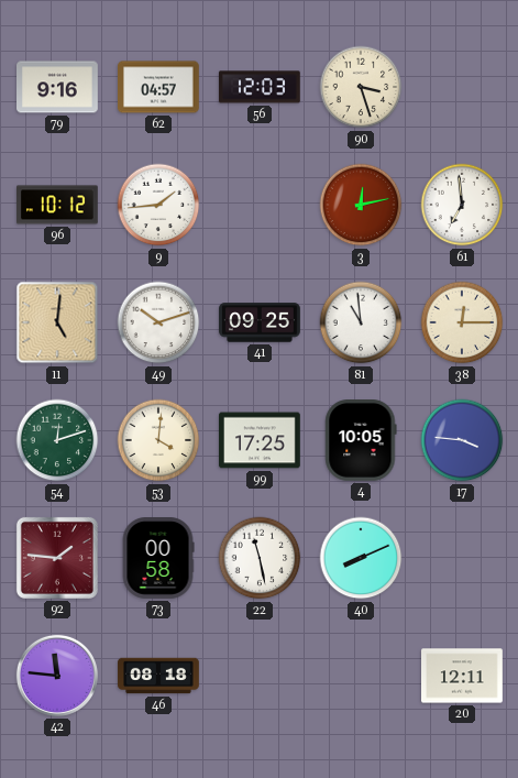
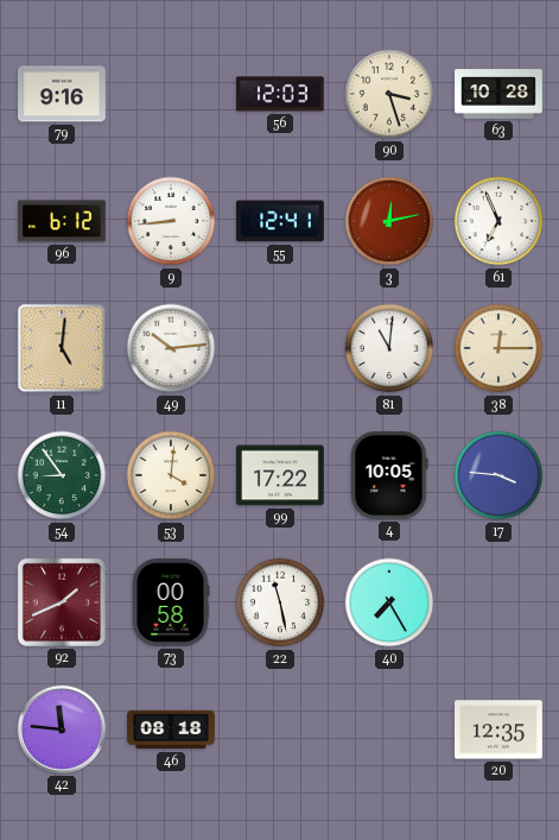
62: 04:57 -> none (159, 87)
63: none -> 10:28 (498, 94)
96: 10:12 -> 6:12 (63, 221)
9: 1:44 -> 8:44 (171, 221)
55: none -> 12:41 (281, 221)
61: 6:59 -> 6:56 (498, 221)
49: 10:12 -> 10:14 (171, 348)
41: 09:25 -> none (260, 322)
81: 10:59 -> 11:01 (389, 348)
54: 12:12 -> 8:54 (62, 475)
99: 17:25 -> 17:22 (281, 475)
92: 1:46 -> 1:41 (62, 602)
40: 8:11 -> 7:25 (389, 602)
20: 12:11 -> 12:35 (500, 730)
